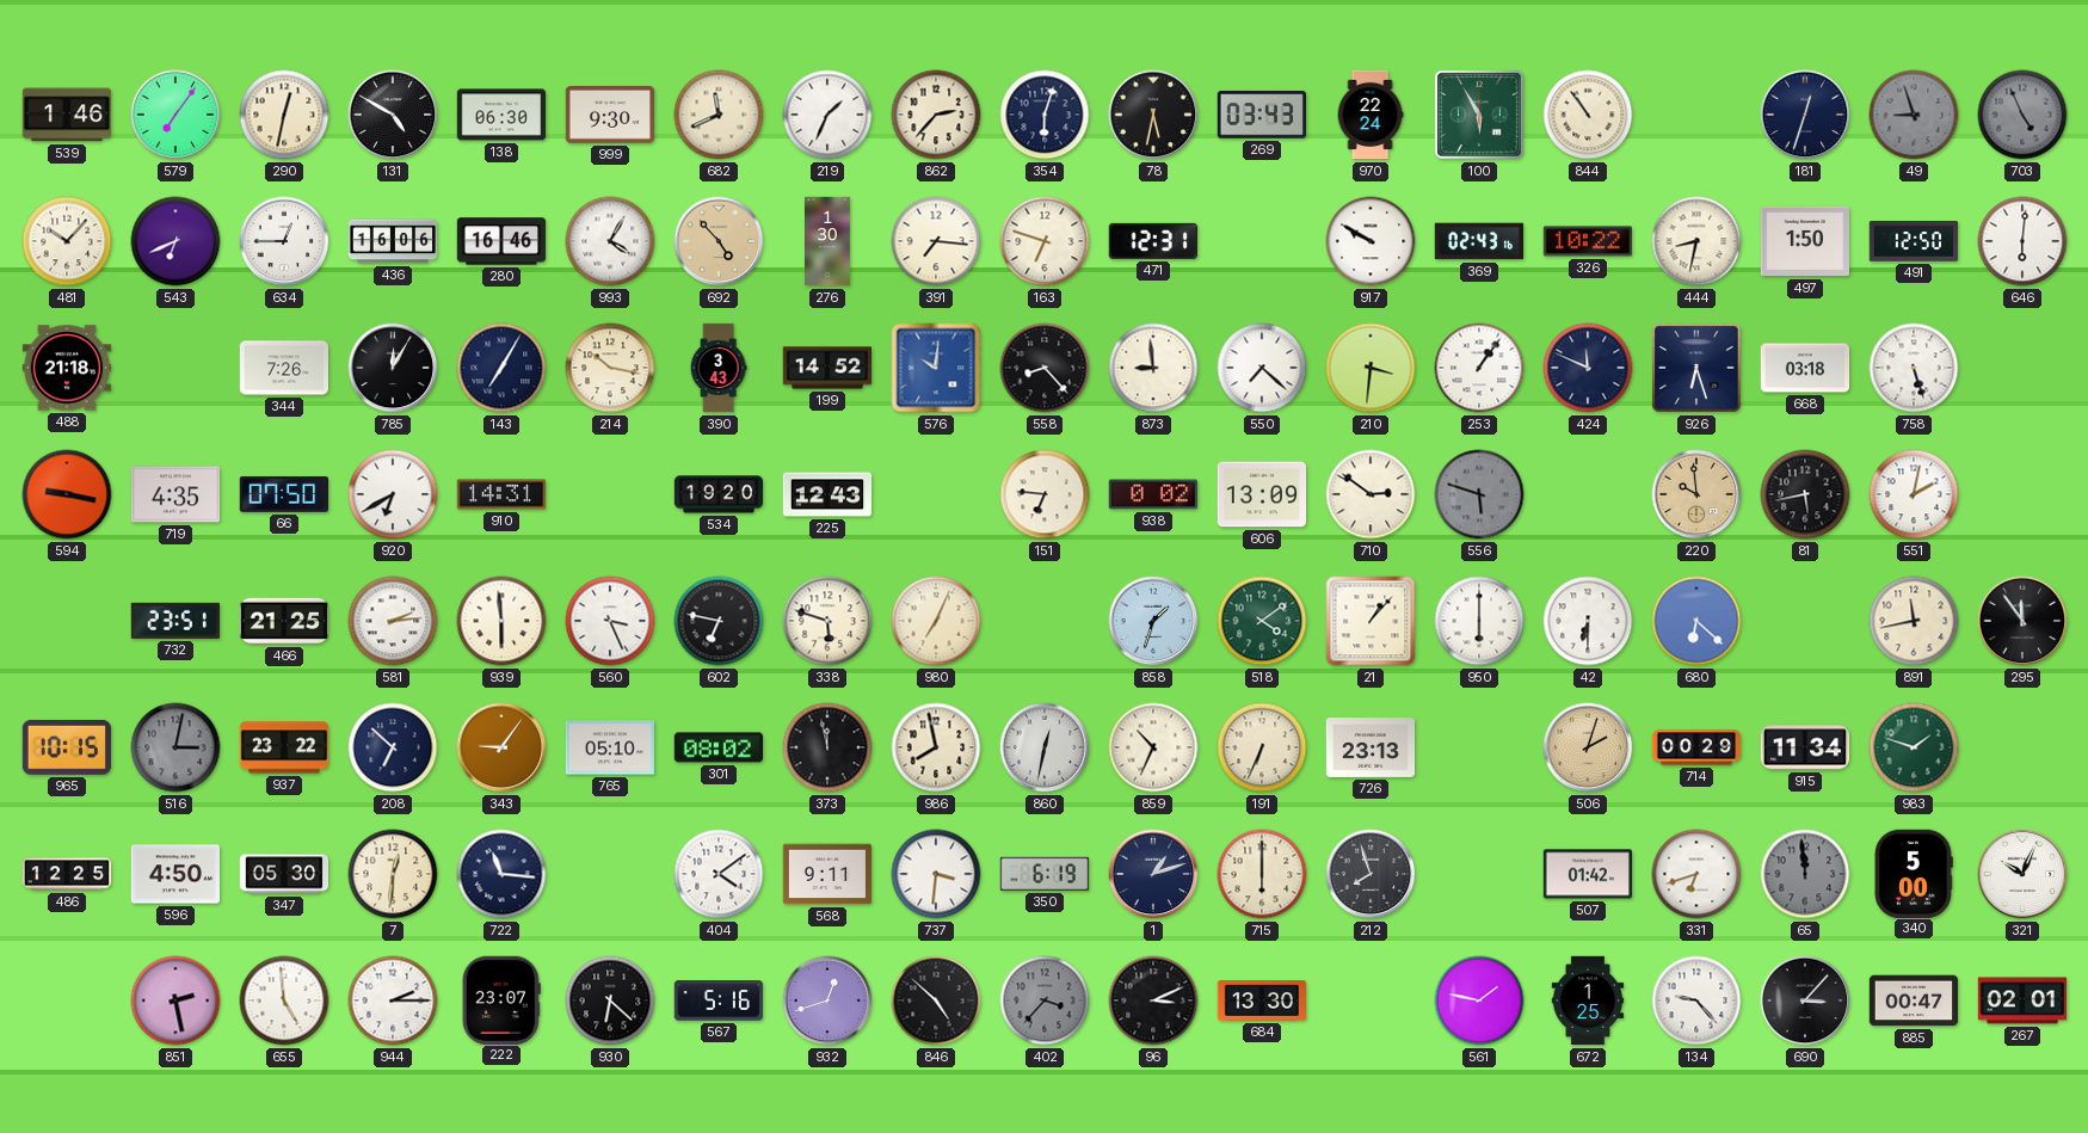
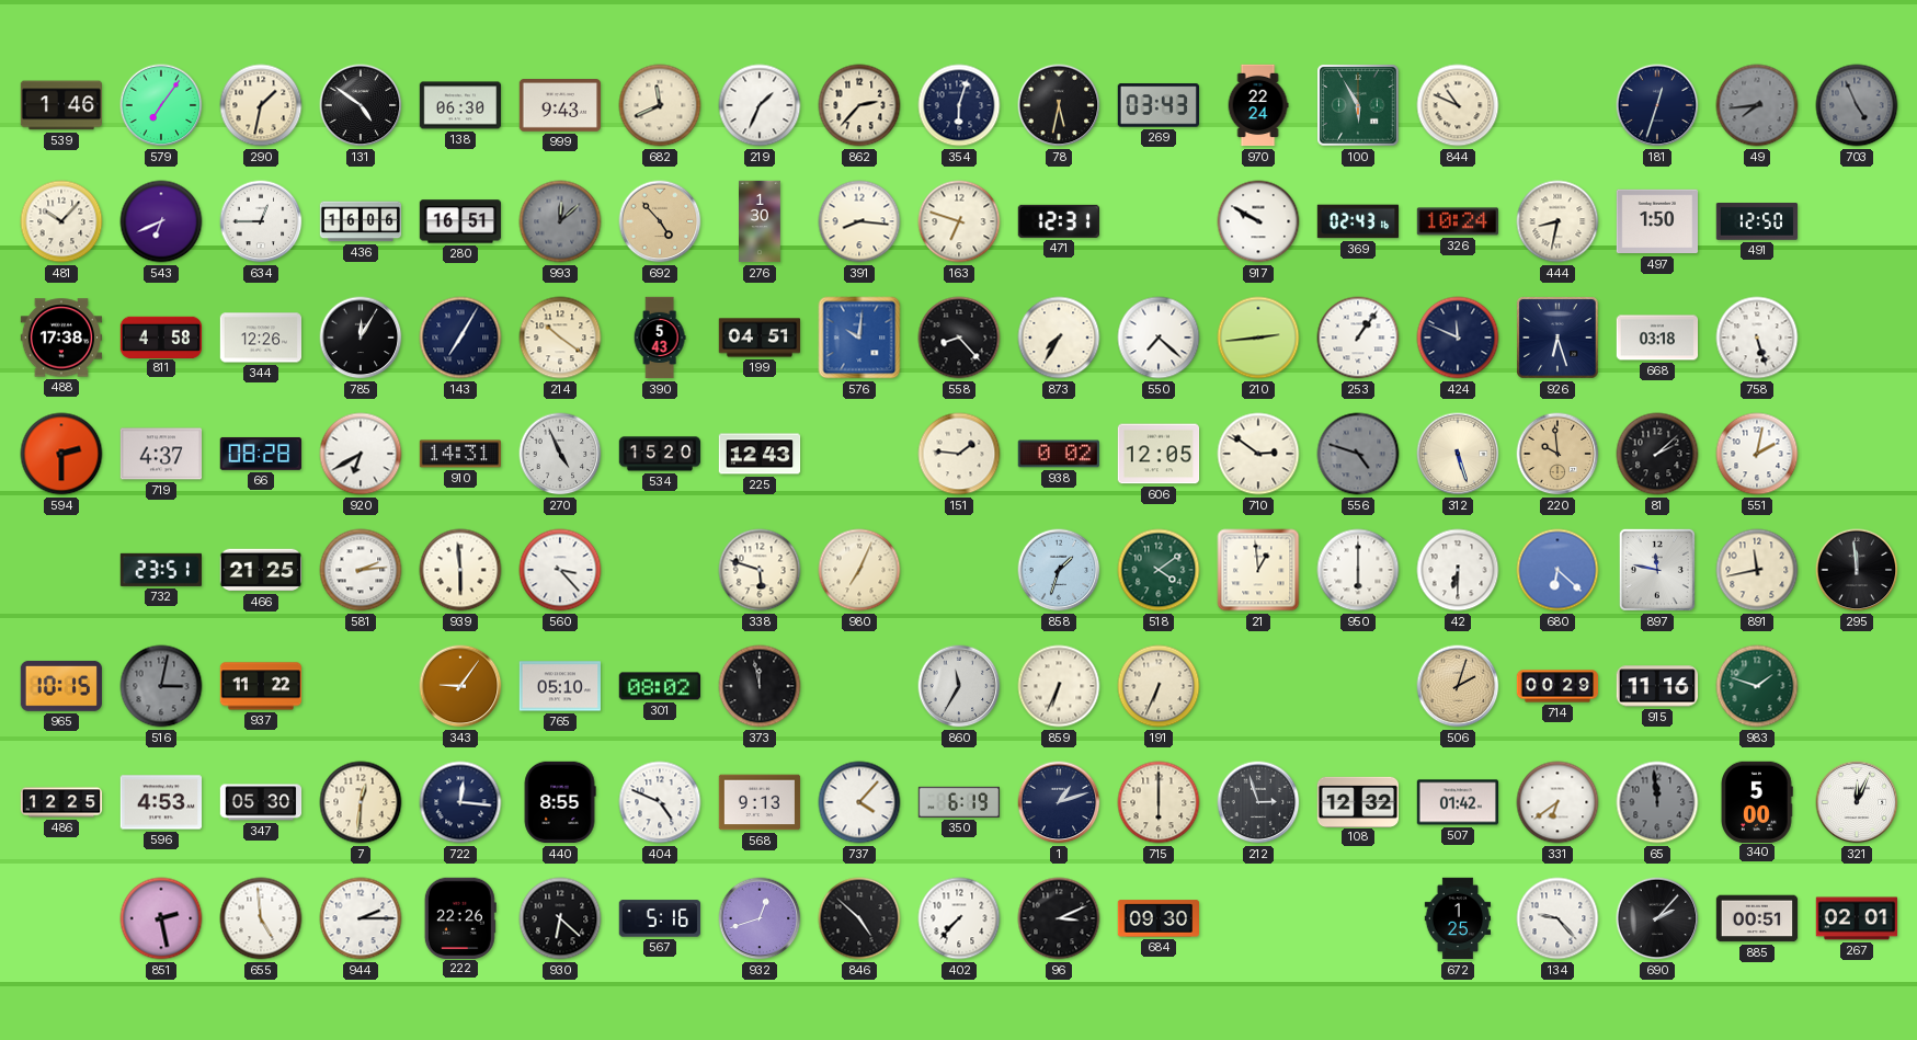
290: 12:32 -> 1:32 (261, 105)
131: 4:50 -> 4:51 (361, 105)
999: 9:30 -> 9:43 (560, 106)
844: 10:54 -> 10:49 (1458, 105)
49: 8:57 -> 7:44 (1757, 105)
280: 16:46 -> 16:51 (460, 221)
993: 4:05 -> 12:08 (560, 221)
993 dial: white -> grey (560, 221)
391: 7:16 -> 8:16 (859, 221)
326: 10:22 -> 10:24 (1457, 221)
646: 6:01 -> none (2022, 241)
488: 21:18 -> 17:38 (61, 338)
811: none -> 4:58 (161, 336)
344: 7:26 -> 12:26 (261, 338)
214: 10:17 -> 10:21 (560, 338)
390: 3:43 -> 5:43 (660, 338)
199: 14:52 -> 04:51 (760, 338)
873: 8:59 -> 7:35 (1059, 338)
210: 3:31 -> 2:44 (1258, 338)
594: 9:17 -> 2:30 (61, 454)
719: 4:35 -> 4:37 (161, 454)
66: 07:50 -> 08:28 (260, 454)
270: none -> 4:56 (560, 454)
534: 19:20 -> 15:20 (660, 454)
151: 6:46 -> 1:46 (959, 454)
606: 13:09 -> 12:05 (1159, 454)
556: 5:48 -> 4:48 (1358, 454)
312: none -> 5:27 (1458, 454)
81: 5:43 -> 2:08 (1657, 454)
560: 3:26 -> 3:23 (560, 570)
602: 6:47 -> none (719, 621)
21: 1:07 -> 12:59 (1258, 570)
897: none -> 11:47 (1657, 570)
295: 11:54 -> 11:59 (1857, 570)
937: 23:22 -> 11:22 (261, 686)
208: 6:52 -> none (393, 747)
986: 7:58 -> none (936, 747)
860: 12:32 -> 11:35 (959, 686)
859: 10:34 -> 6:34 (1059, 686)
726: 23:13 -> none (1371, 749)
915: 11:34 -> 11:16 (1657, 686)
596: 4:50 -> 4:53 (161, 802)
722: 11:16 -> 12:16 (460, 802)
440: none -> 8:55 (560, 802)
404: 4:09 -> 4:49 (660, 802)
568: 9:11 -> 9:13 (760, 802)
737: 3:31 -> 4:07 (859, 802)
212: 7:57 -> 2:57 (1258, 802)
108: none -> 12:32 (1358, 801)
331: 6:42 -> 6:39 (1557, 802)
321: 10:04 -> 12:04 (1857, 802)
222: 23:07 -> 22:26 (460, 917)
402: 3:37 -> 7:37 (959, 918)
402 dial: grey -> white (959, 918)
684: 13:30 -> 09:30 (1157, 918)
561: 1:47 -> none (1479, 1000)
690: 3:07 -> 2:07 (1657, 918)
885: 00:47 -> 00:51 (1757, 918)
